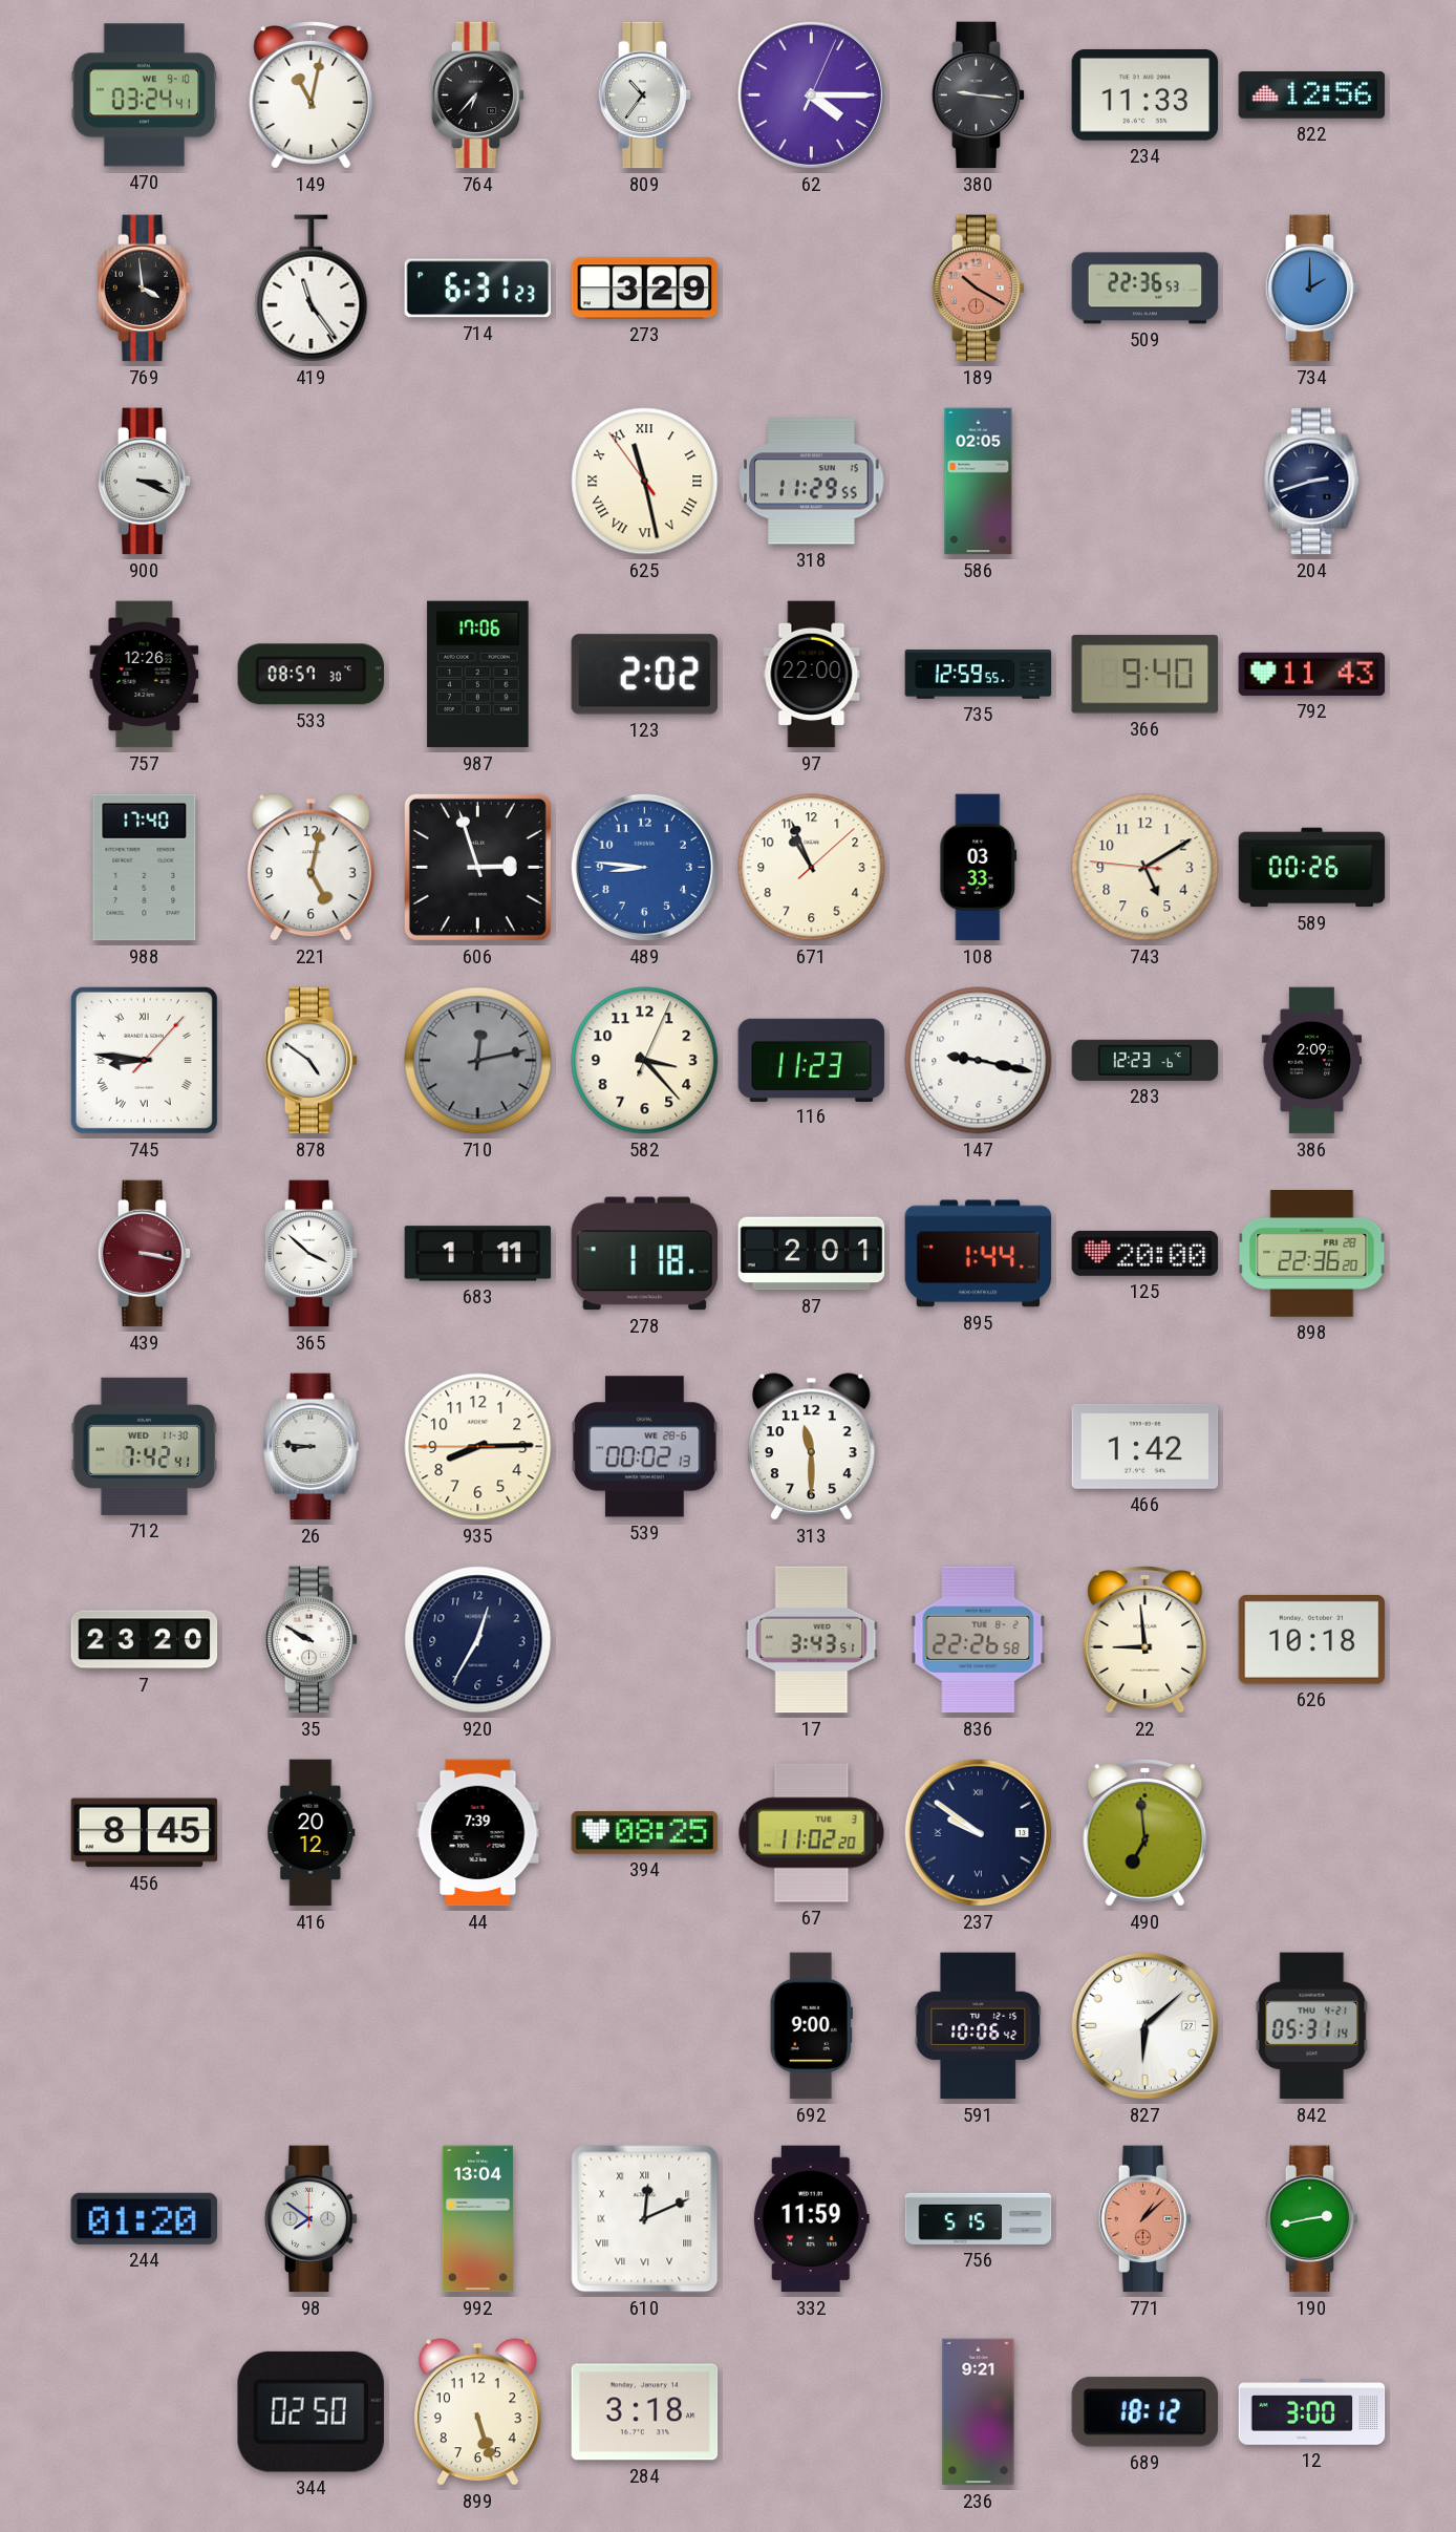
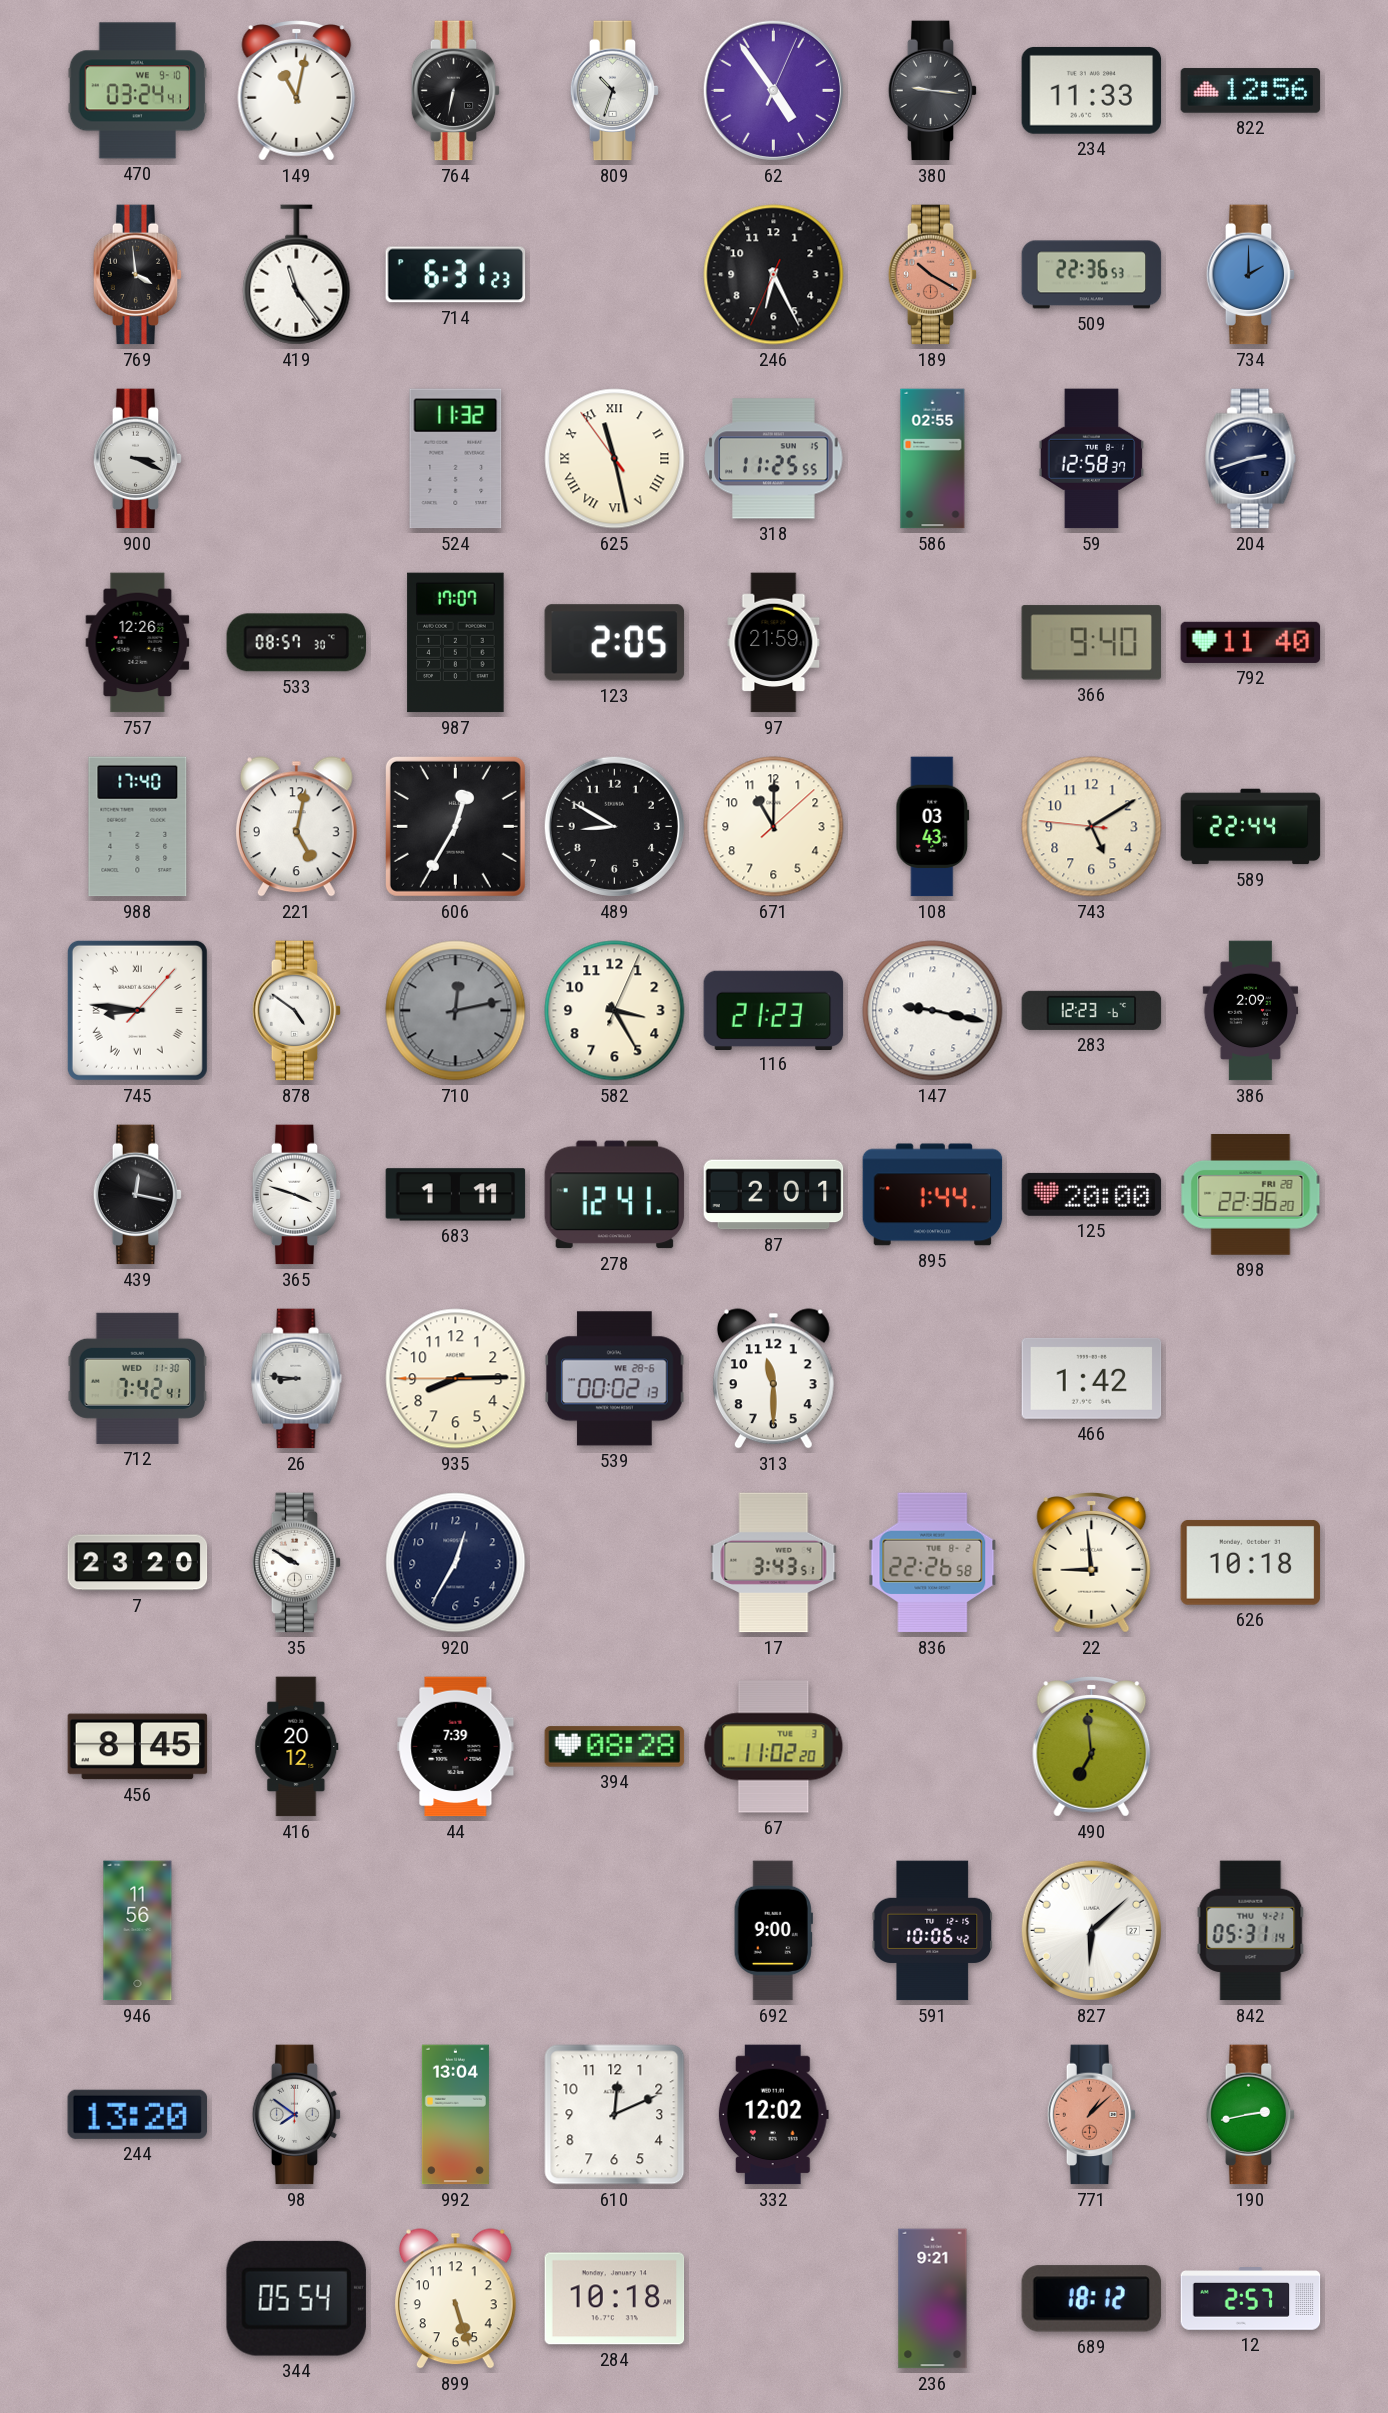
764: 6:37 -> 6:32 (456, 91)
809: 10:36 -> 10:33 (615, 91)
62: 4:15 -> 4:54 (773, 90)
273: 3:29 -> none (645, 289)
246: none -> 6:25 (774, 275)
524: none -> 11:32 (456, 459)
318: 11:29 -> 11:25 (774, 459)
586: 02:05 -> 02:55 (933, 459)
59: none -> 12:58 (1092, 459)
987: 17:06 -> 17:07 (456, 643)
123: 2:02 -> 2:05 (615, 643)
97: 22:00 -> 21:59 (774, 643)
735: 12:59 -> none (979, 675)
792: 11:43 -> 11:40 (1251, 642)
606: 2:57 -> 12:35 (455, 826)
489: 8:46 -> 8:50 (614, 826)
489 dial: blue -> black (614, 826)
671: 10:56 -> 11:00 (774, 827)
108: 03:33 -> 03:43 (933, 827)
589: 00:26 -> 22:44 (1251, 827)
582: 3:23 -> 3:25 (615, 1011)
116: 11:23 -> 21:23 (774, 1010)
439: 3:17 -> 12:17 (138, 1195)
439 dial: burgundy -> black (138, 1195)
365: 3:52 -> 3:48 (297, 1195)
278: 1:18 -> 12:41 (615, 1195)
394: 08:25 -> 08:28 (615, 1747)
237: 9:51 -> none (978, 1832)
946: none -> 11:56 (138, 1931)
244: 01:20 -> 13:20 (137, 2114)
610 numerals: Roman -> Arabic (615, 2115)
332: 11:59 -> 12:02 (773, 2115)
756: 5:15 -> none (979, 2218)
344: 02:50 -> 05:54 (296, 2298)
284: 3:18 -> 10:18 (615, 2299)
12: 3:00 -> 2:57 (1251, 2299)
